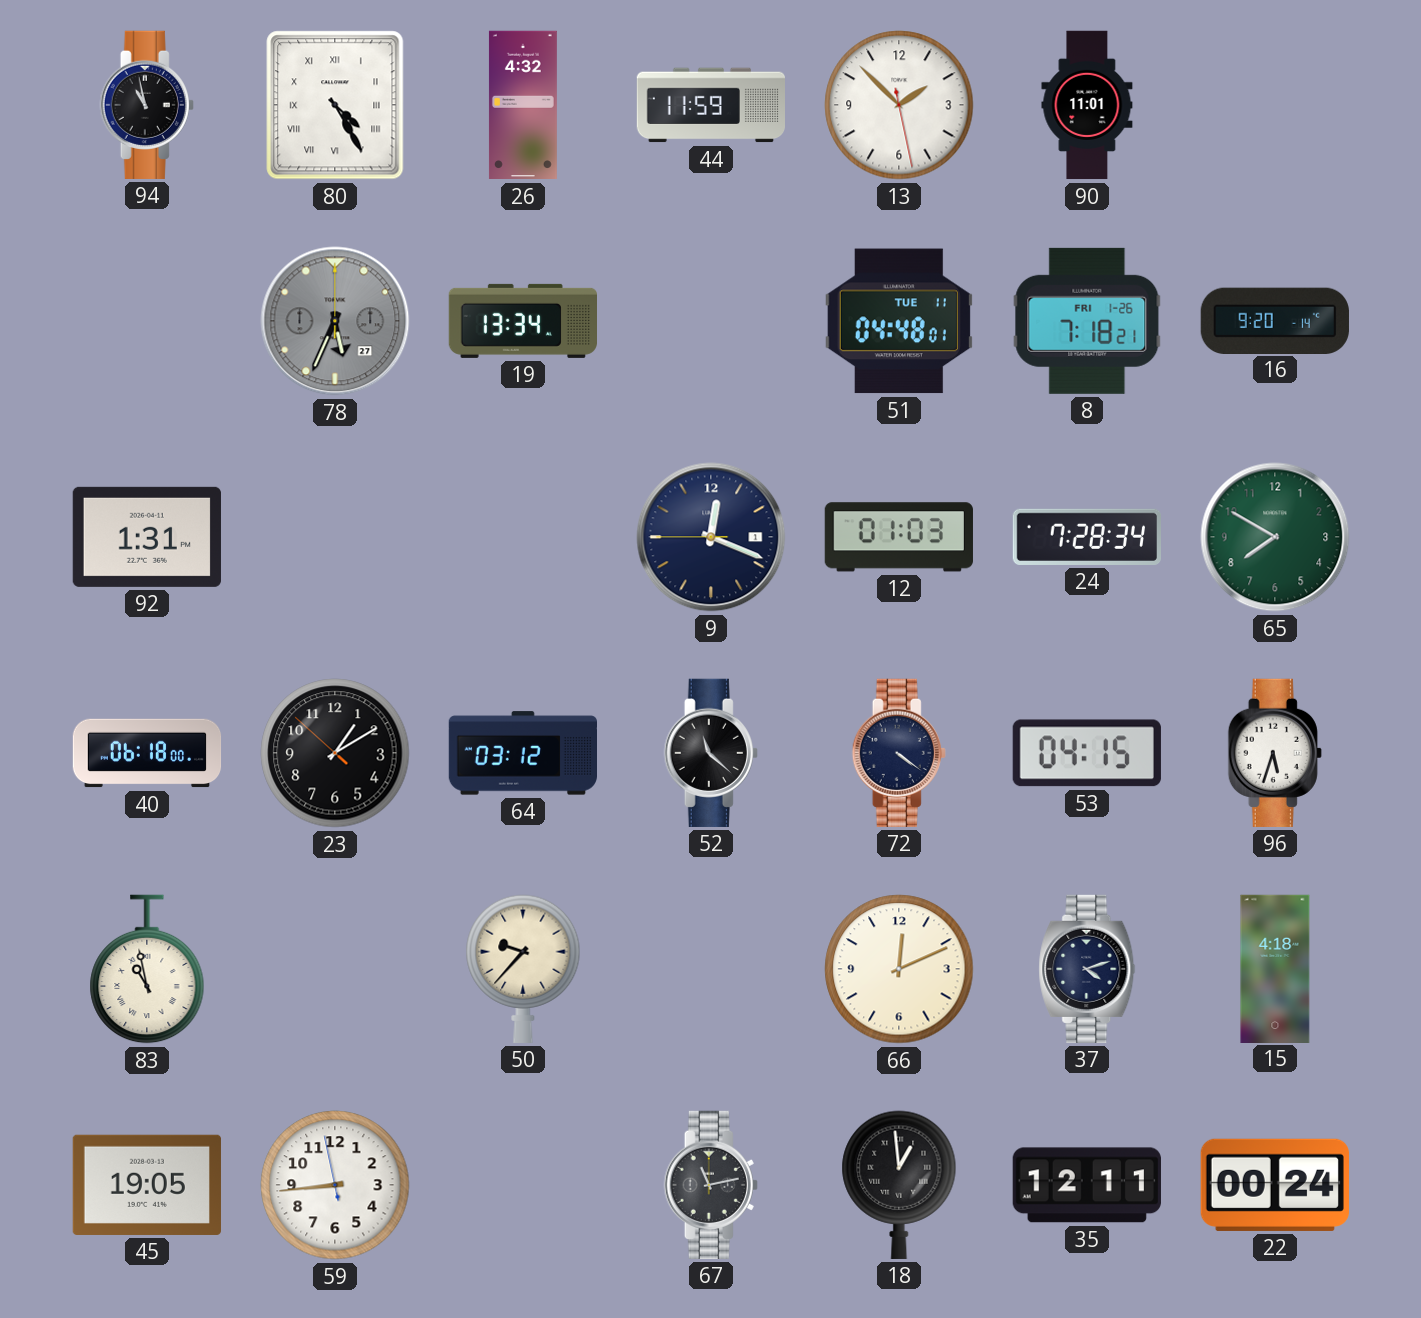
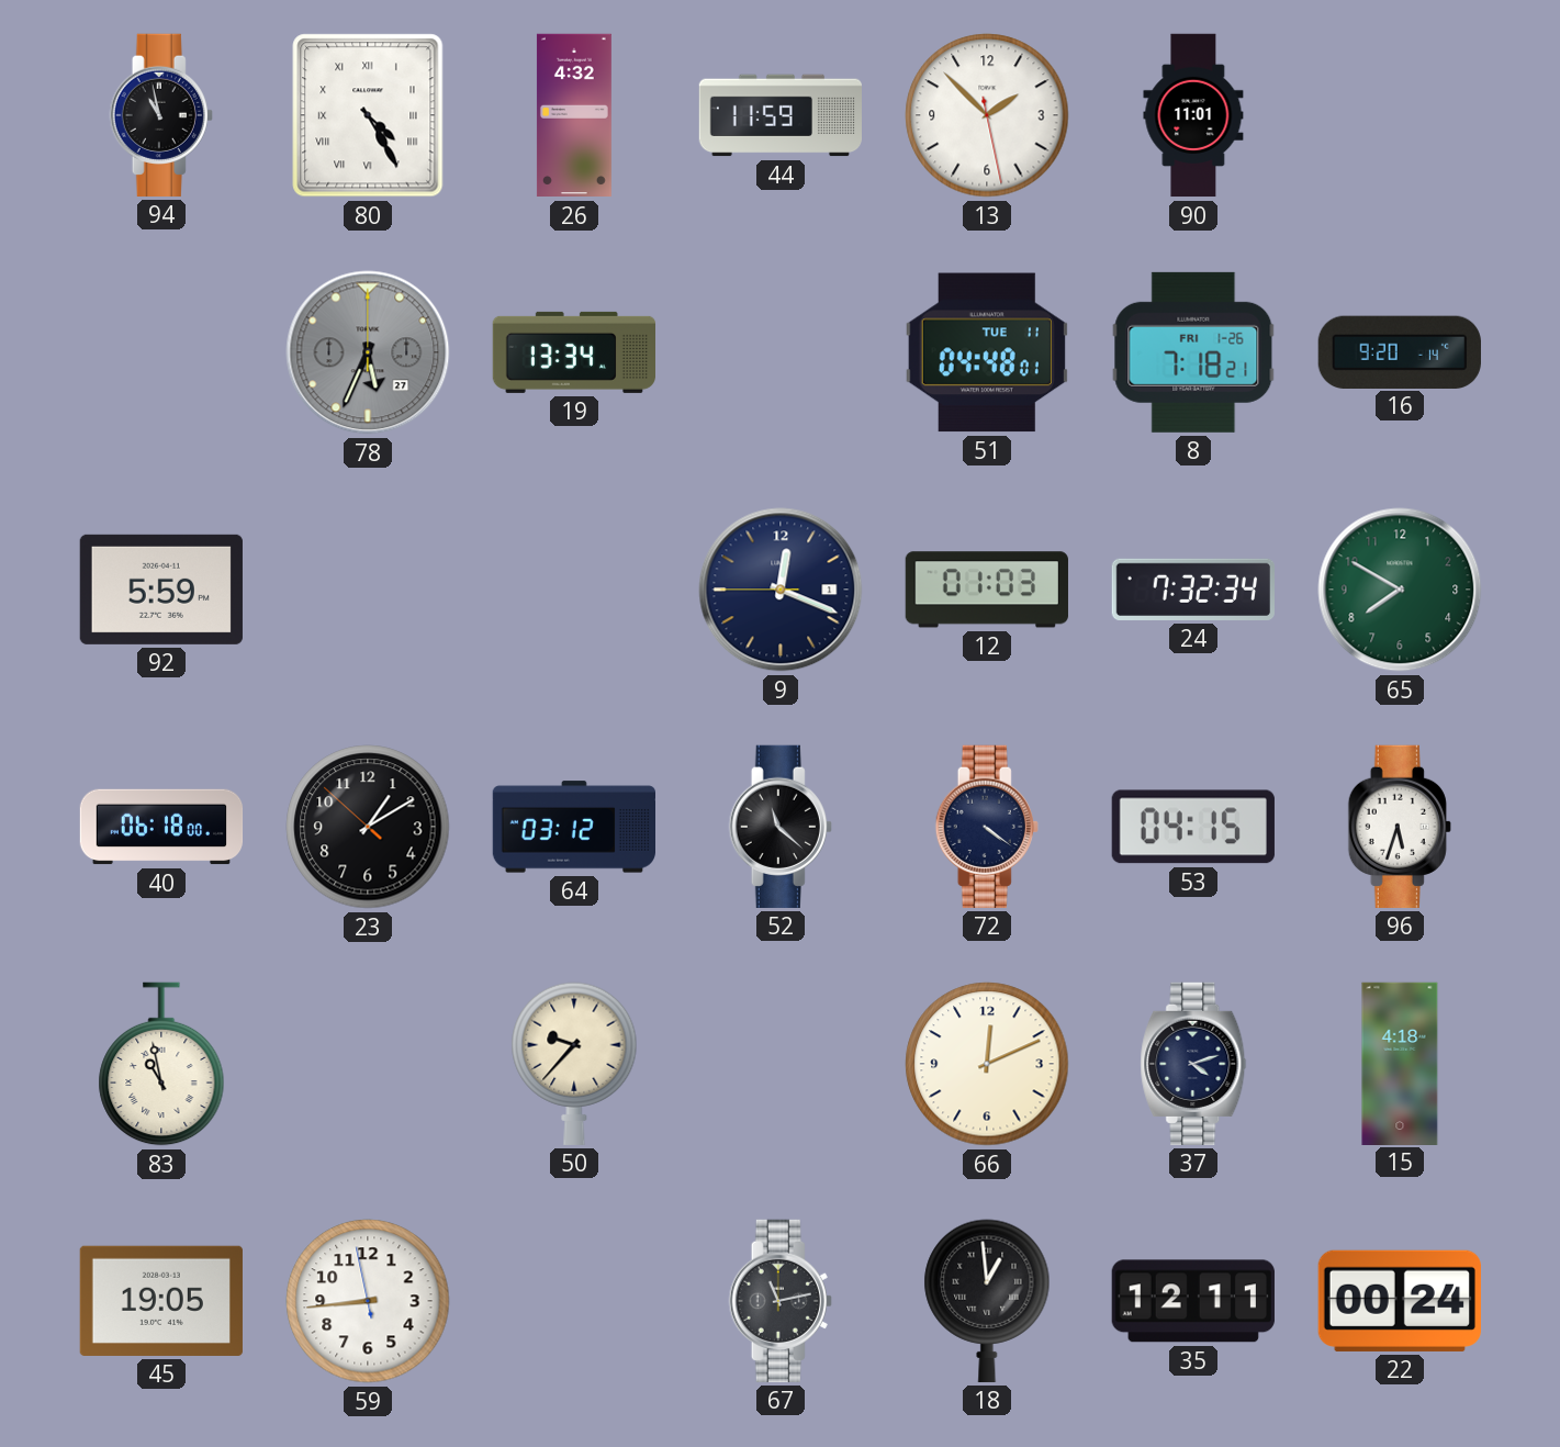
92: 1:31 -> 5:59 (161, 590)
24: 7:28 -> 7:32 (1192, 590)
